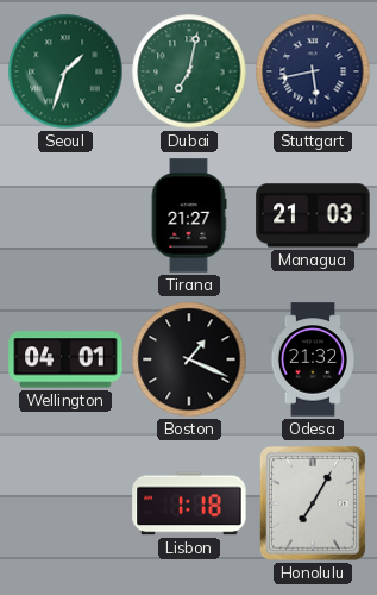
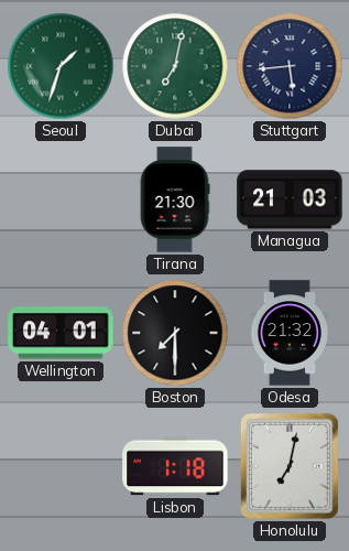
Stuttgart: 5:43 -> 5:44 (290, 66)
Tirana: 21:27 -> 21:30 (175, 199)
Boston: 1:19 -> 7:30 (175, 333)
Honolulu: 7:05 -> 7:02 (290, 466)
